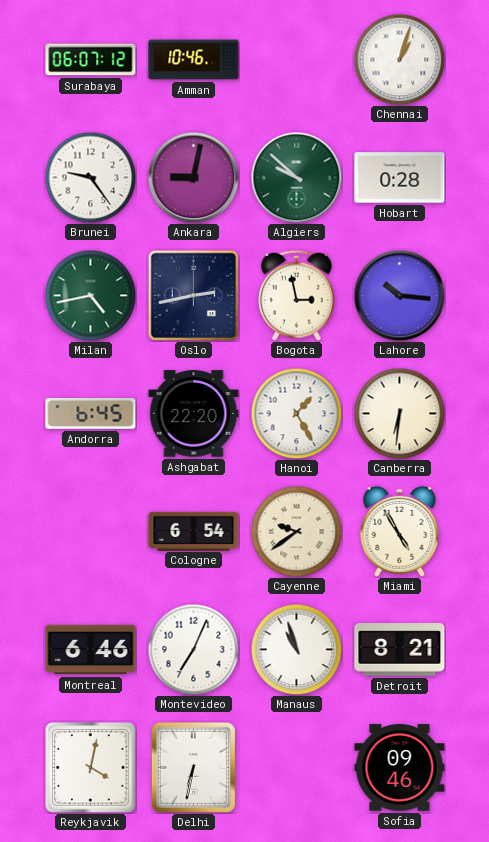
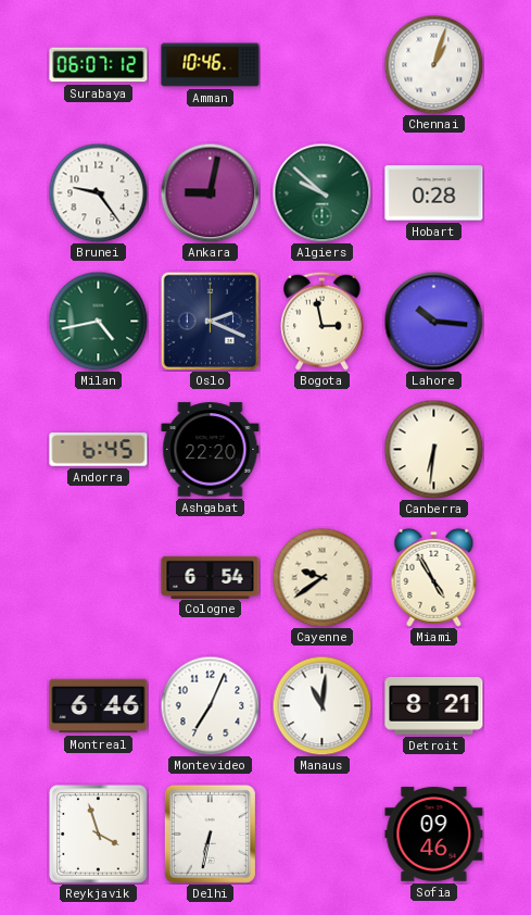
Oslo: 2:43 -> 2:19 (210, 321)
Hanoi: 1:25 -> none (296, 413)
Manaus: 10:57 -> 11:01 (321, 705)
Reykjavik: 4:02 -> 3:57 (99, 835)
